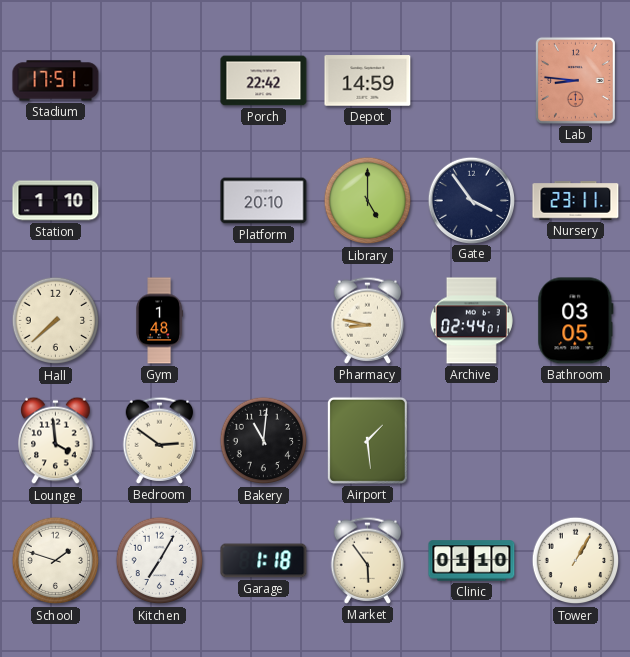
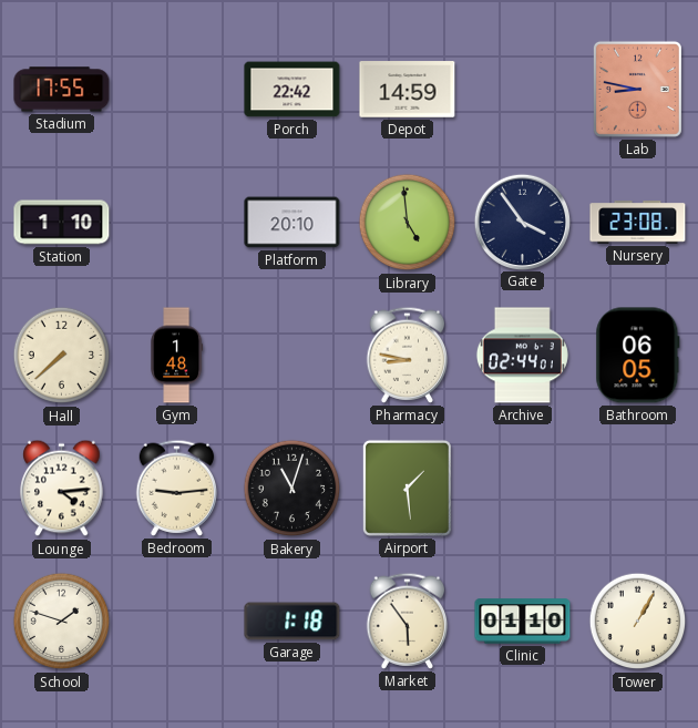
Stadium: 17:51 -> 17:55 (62, 90)
Lab: 8:46 -> 8:47 (637, 89)
Library: 5:00 -> 4:59 (408, 223)
Nursery: 23:11 -> 23:08 (638, 223)
Bathroom: 03:05 -> 06:05 (638, 356)
Lounge: 3:59 -> 4:14 (62, 489)
Bedroom: 2:51 -> 9:14 (177, 488)
Bakery: 11:01 -> 11:03 (292, 489)
Kitchen: 7:05 -> none (160, 561)
